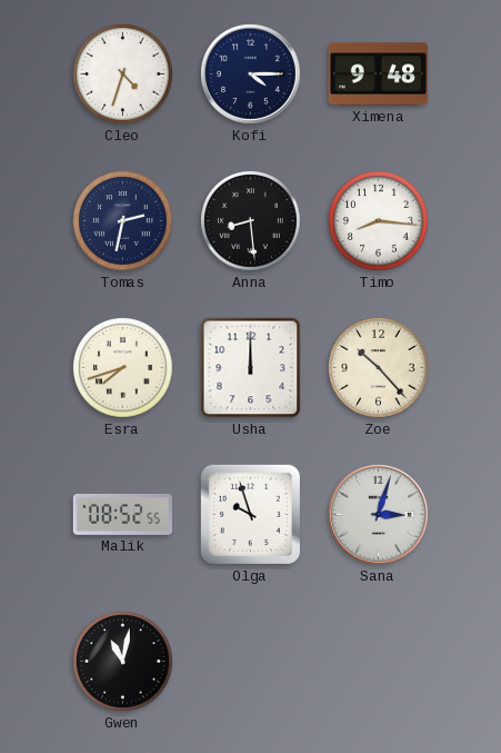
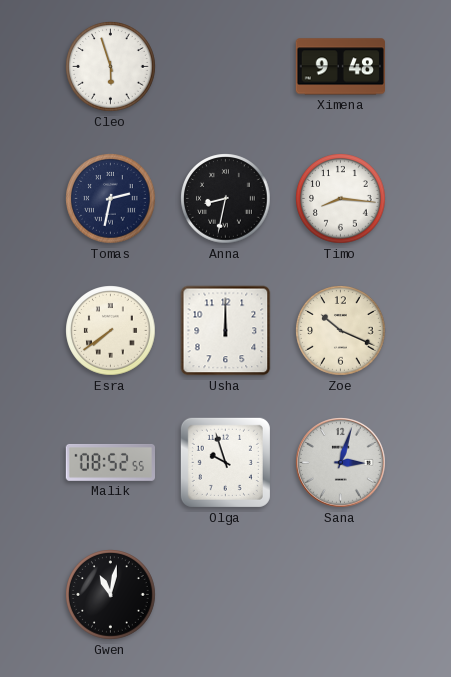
Cleo: 4:33 -> 5:57 (111, 67)
Kofi: 4:15 -> none (251, 75)
Anna: 8:29 -> 8:32 (226, 199)
Esra: 7:42 -> 7:39 (111, 331)
Zoe: 10:23 -> 10:19 (341, 331)
